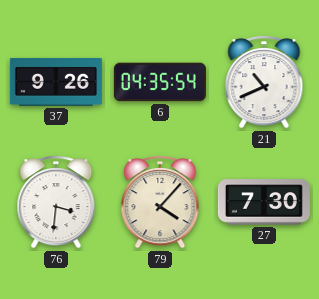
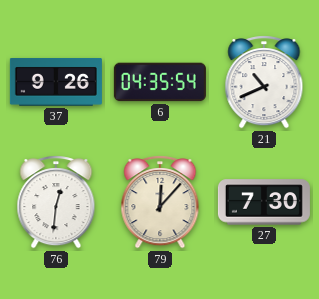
76: 3:31 -> 12:31 (56, 202)
79: 4:07 -> 12:07 (160, 202)
